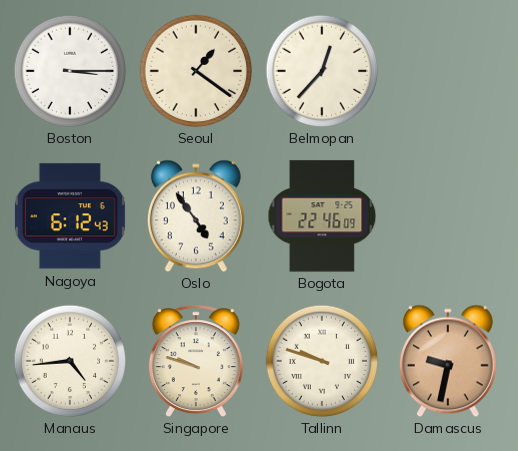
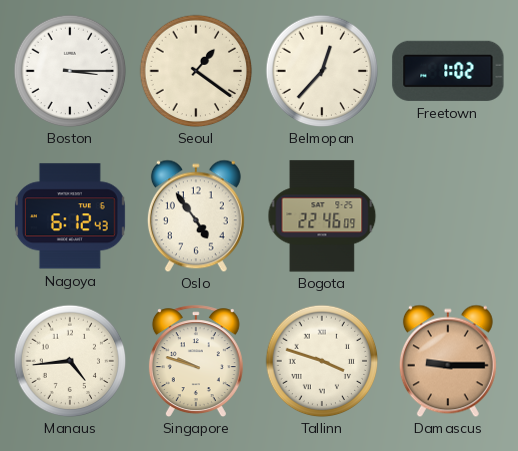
Freetown: none -> 1:02 (448, 71)
Tallinn: 9:48 -> 3:48 (322, 361)
Damascus: 9:32 -> 9:15 (448, 361)
